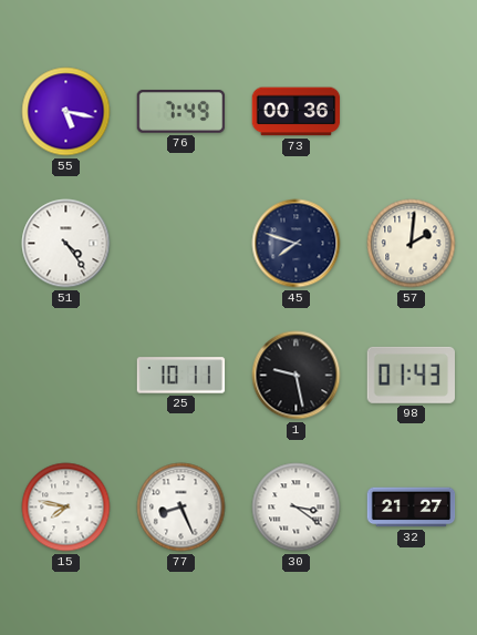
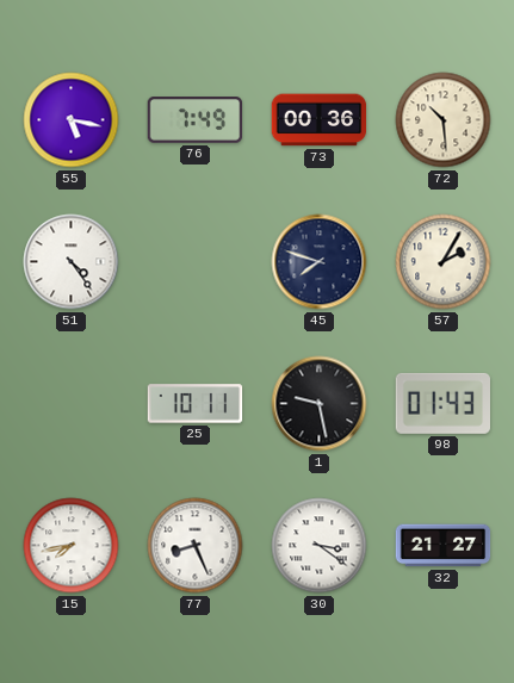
72: none -> 10:29 (444, 120)
57: 2:01 -> 2:05 (444, 262)
15: 7:47 -> 7:43 (72, 546)
